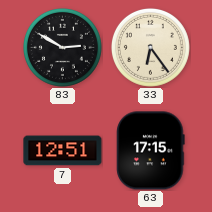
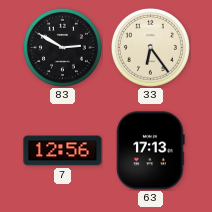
7: 12:51 -> 12:56 (63, 151)
63: 17:15 -> 17:13 (151, 151)
